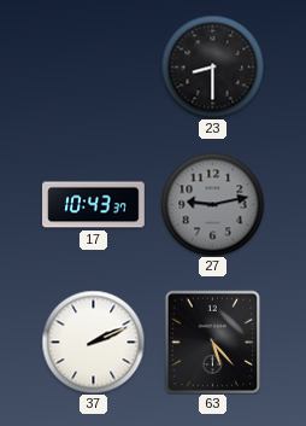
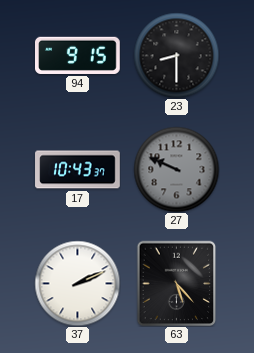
94: none -> 9:15 (78, 55)
27: 9:13 -> 9:49 (176, 169)
